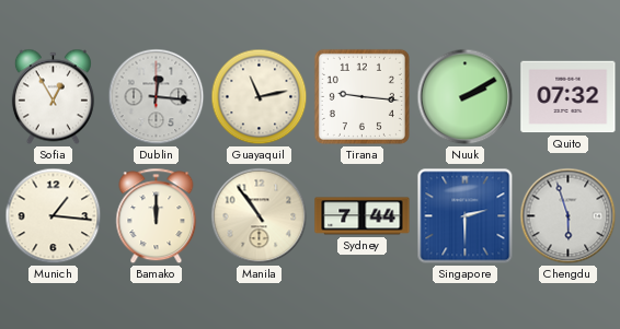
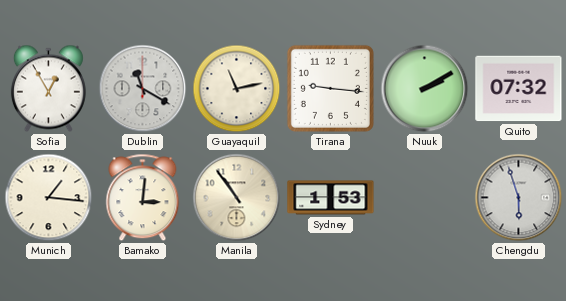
Dublin: 12:16 -> 11:20 (143, 89)
Bamako: 12:00 -> 3:01 (143, 198)
Sydney: 7:44 -> 1:53 (331, 198)
Singapore: 2:30 -> none (466, 216)
